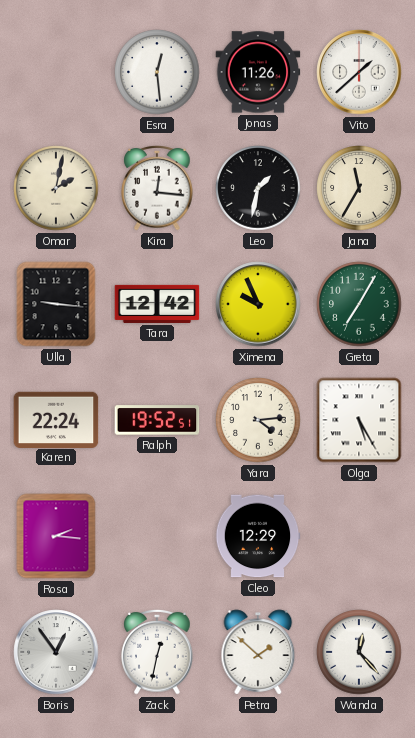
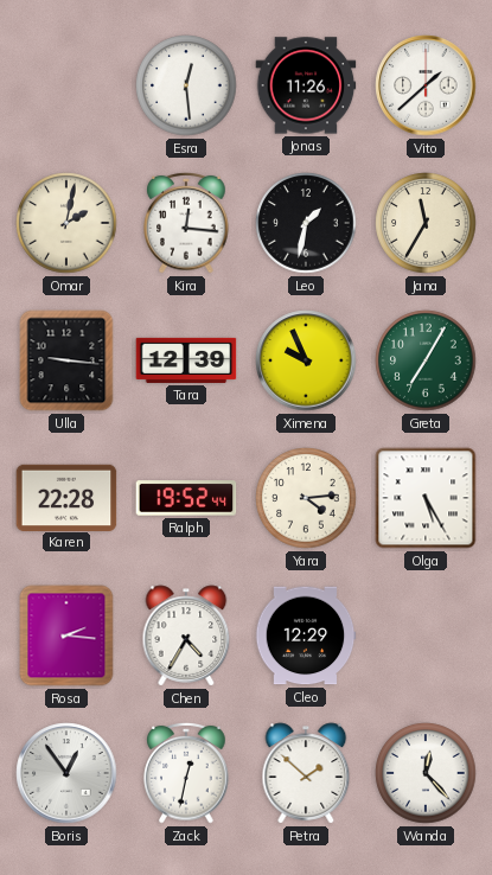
Tara: 12:42 -> 12:39 (186, 360)
Karen: 22:24 -> 22:28 (66, 497)
Ralph: 19:52:51 -> 19:52:44 (186, 498)
Chen: none -> 4:35 (186, 636)
